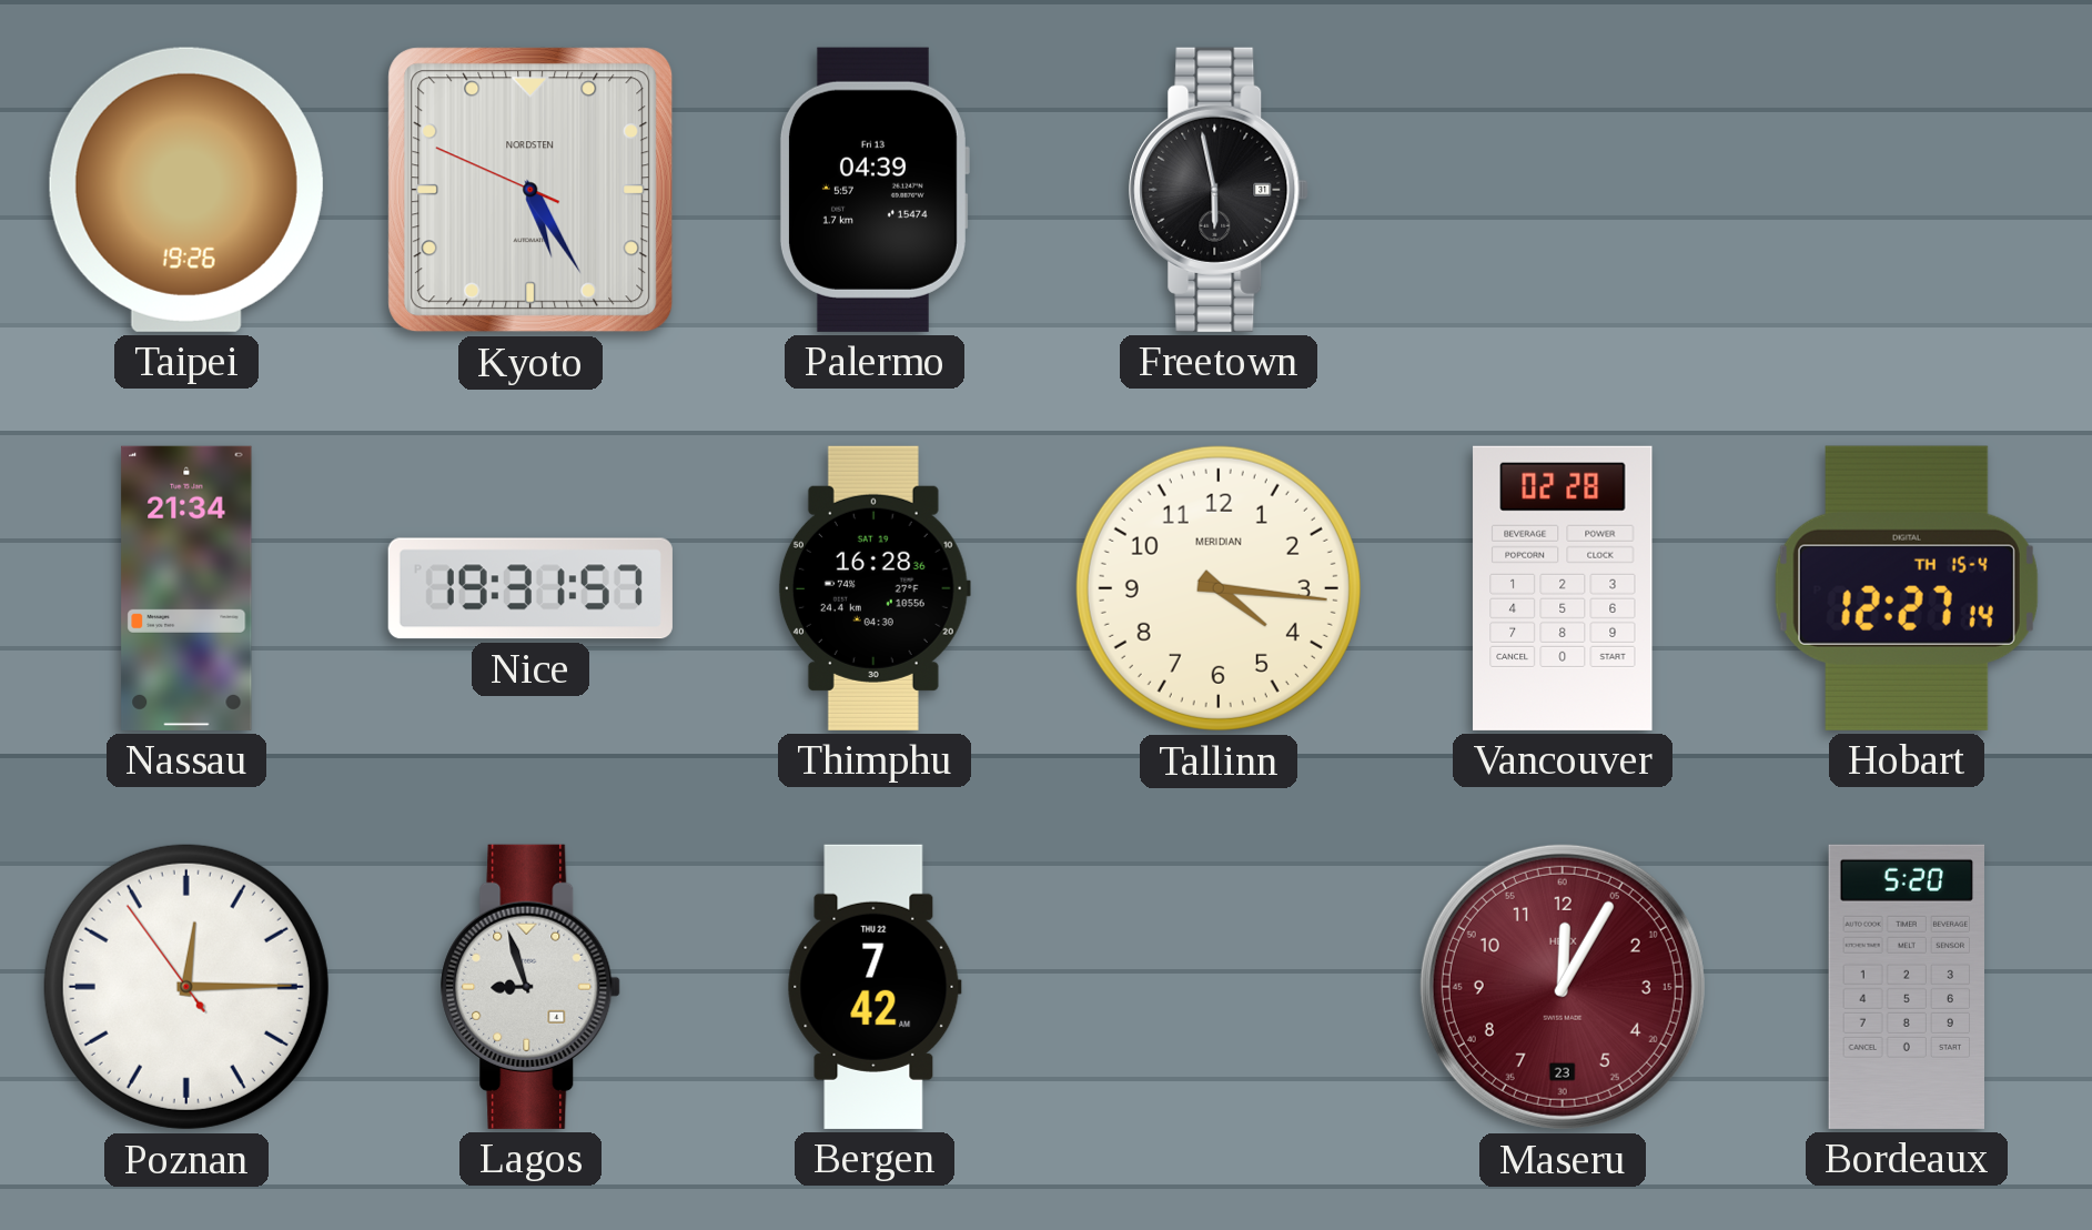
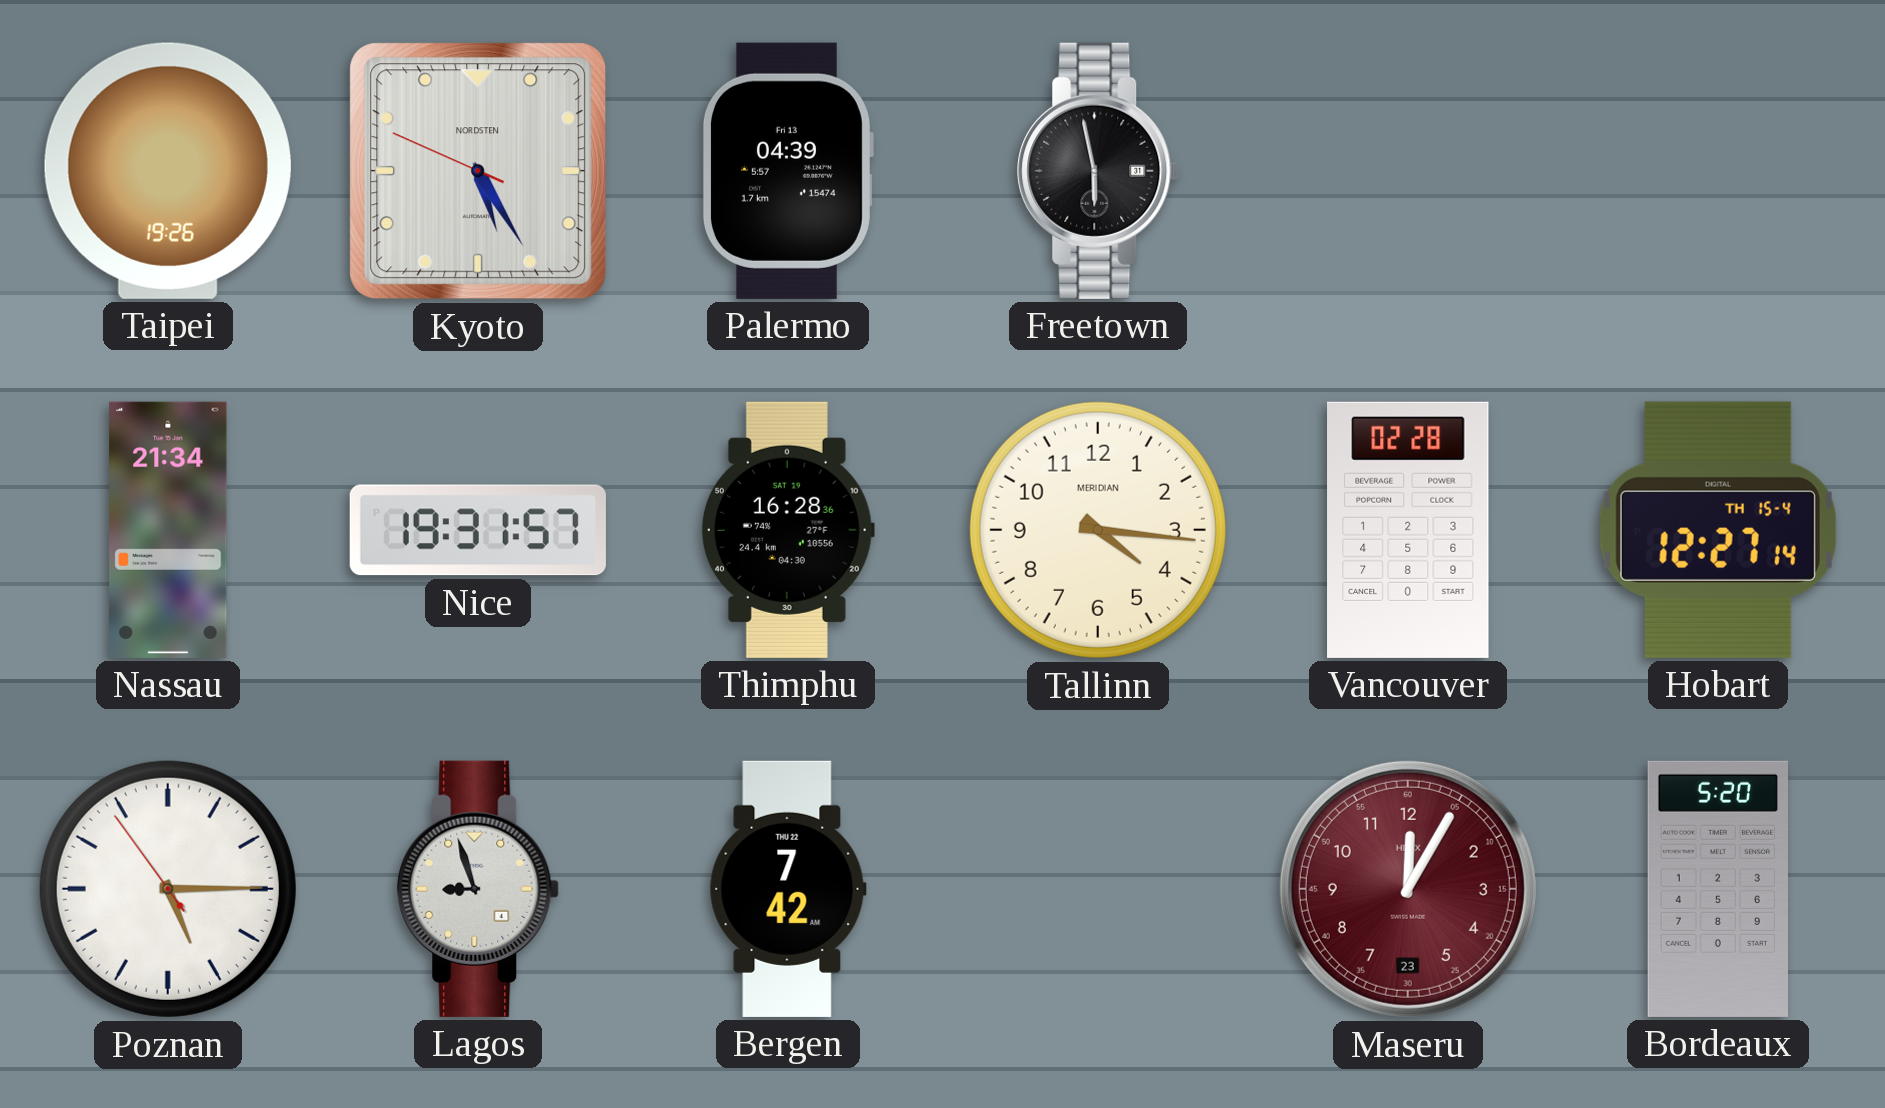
Poznan: 12:14 -> 5:14 (168, 889)
